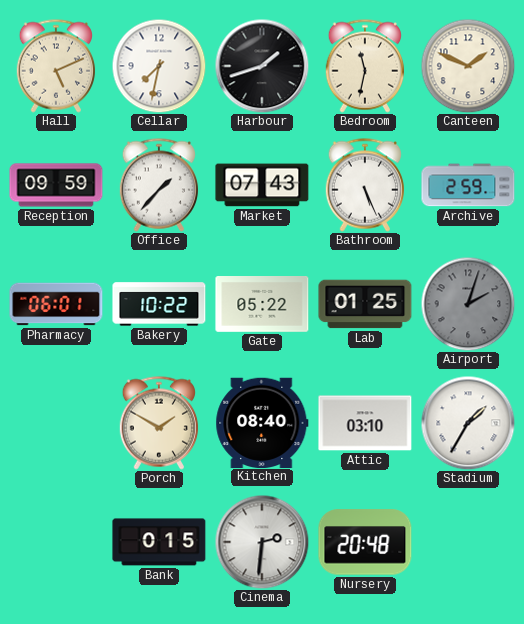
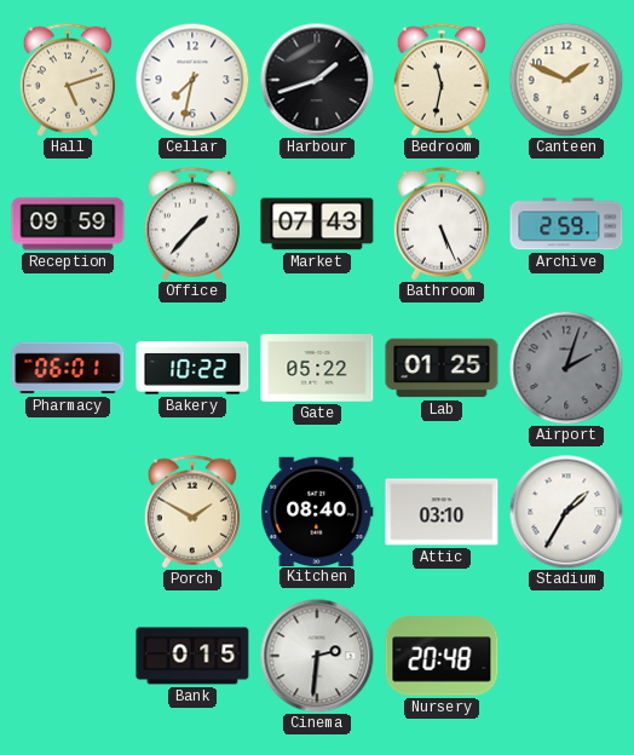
Hall: 5:11 -> 5:12 (67, 80)
